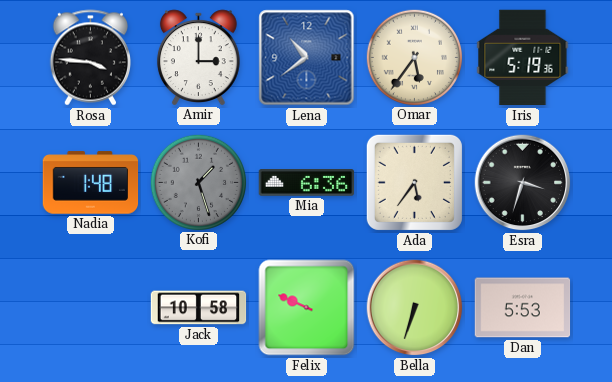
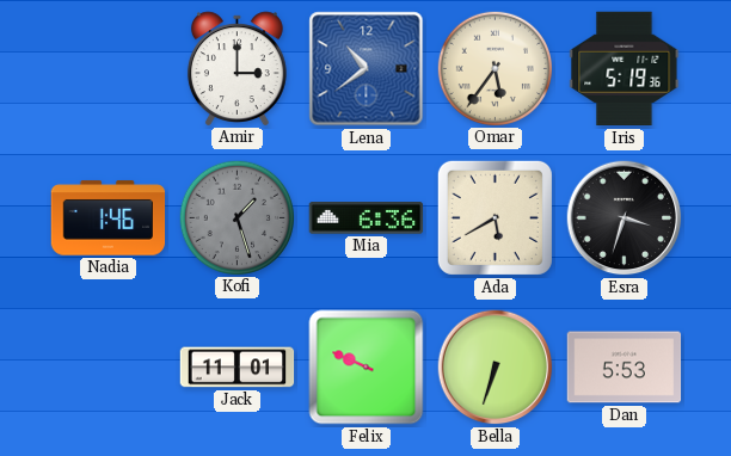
Rosa: 3:46 -> none (90, 58)
Nadia: 1:48 -> 1:46 (109, 218)
Ada: 5:36 -> 5:40 (494, 217)
Jack: 10:58 -> 11:01 (238, 368)
